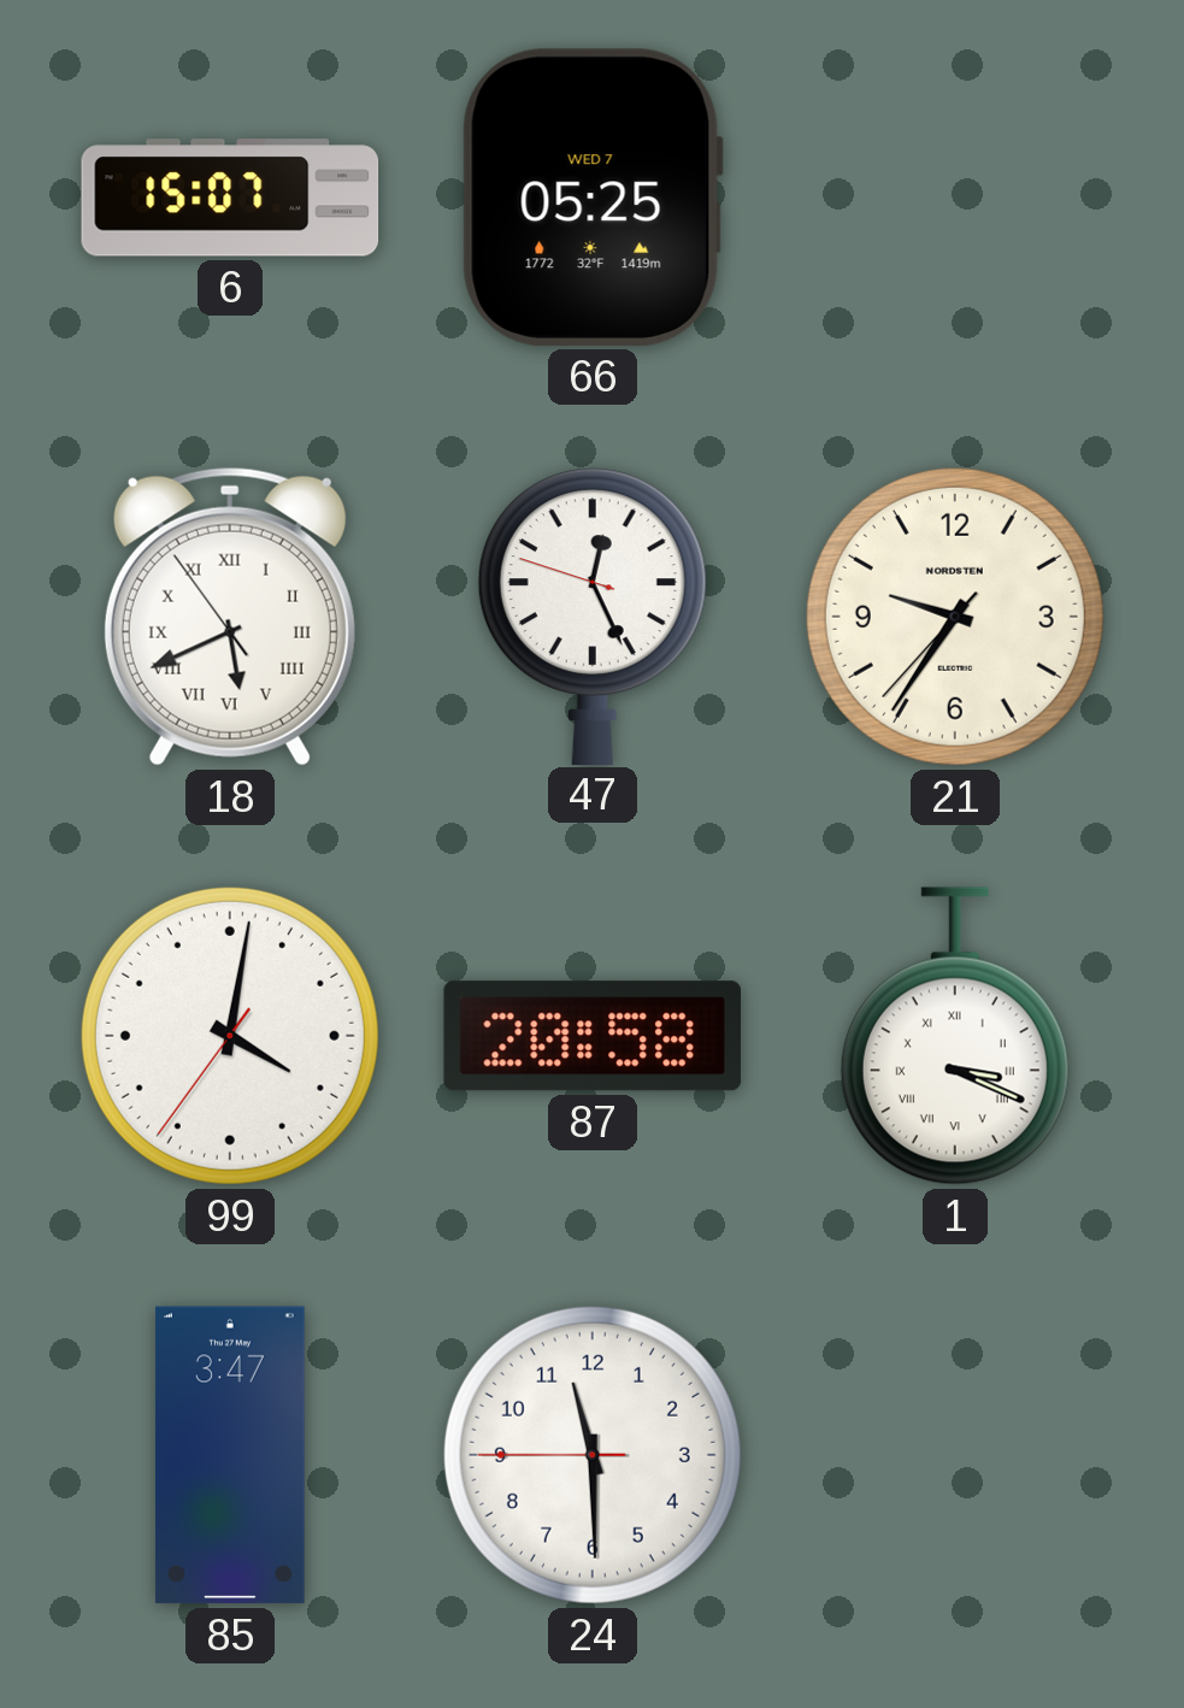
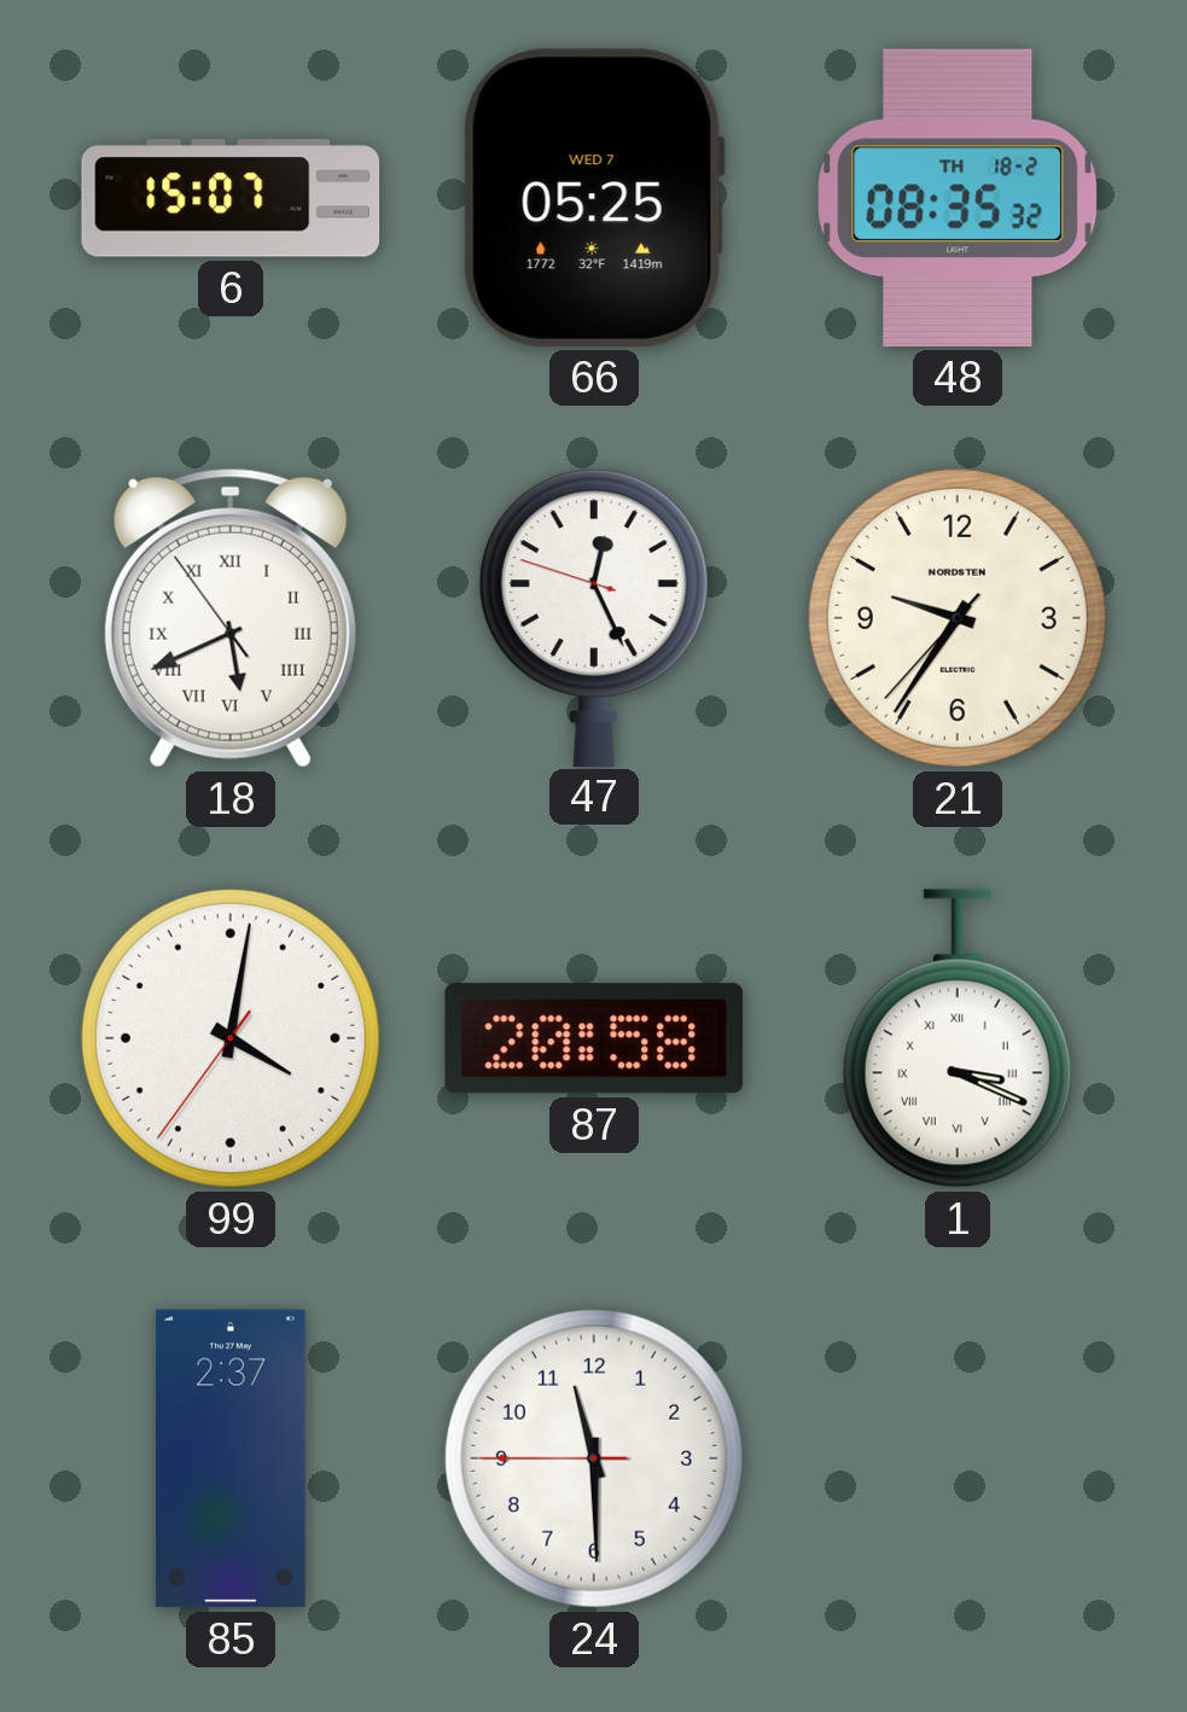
48: none -> 08:35 (958, 198)
85: 3:47 -> 2:37 (231, 1458)
